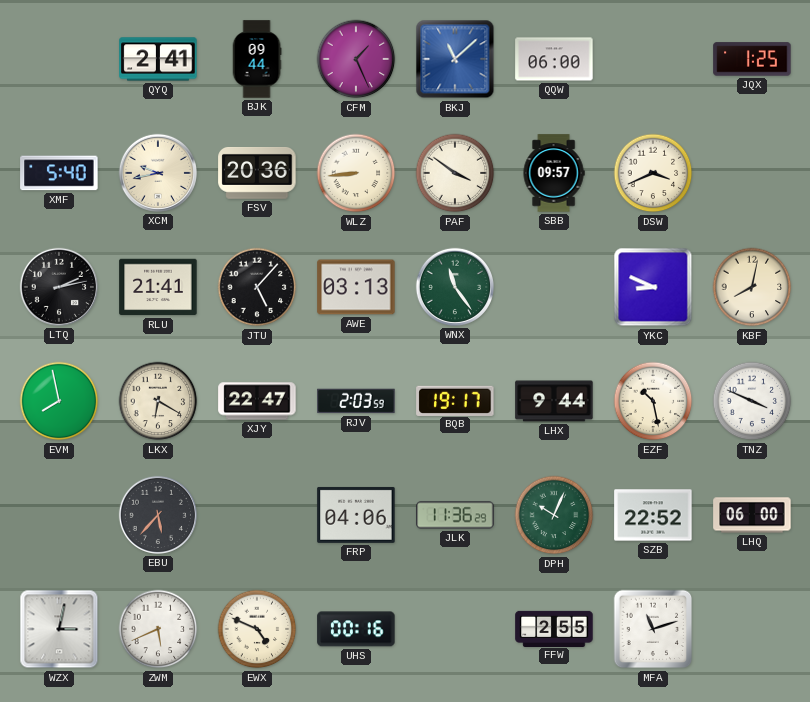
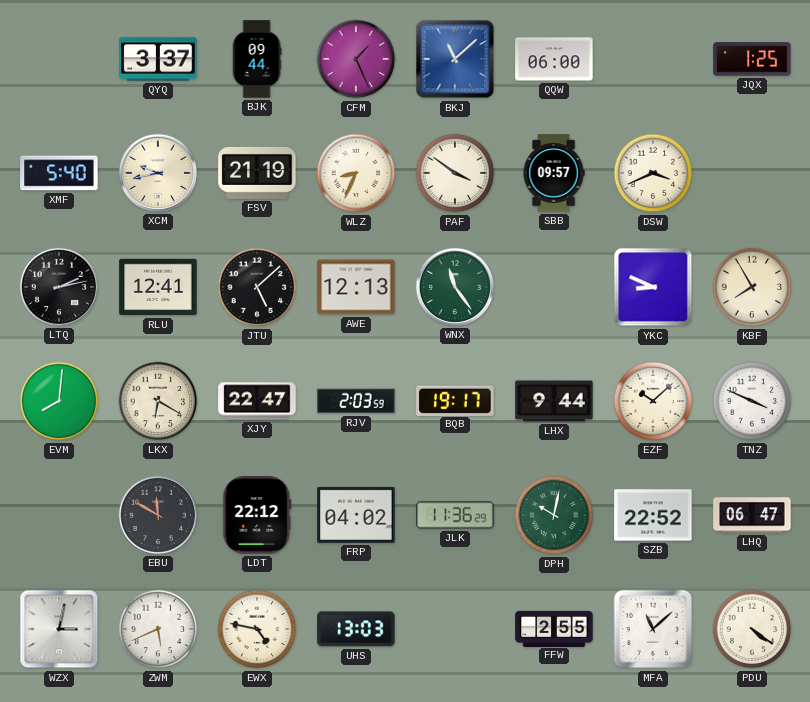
QYQ: 2:41 -> 3:37 (158, 59)
FSV: 20:36 -> 21:19 (257, 173)
WLZ: 8:44 -> 8:34 (356, 173)
RLU: 21:41 -> 12:41 (158, 287)
JTU: 5:07 -> 5:08 (257, 287)
AWE: 03:13 -> 12:13 (356, 287)
KBF: 8:02 -> 7:55 (752, 287)
EVM: 7:58 -> 8:01 (59, 401)
EZF: 10:28 -> 10:08 (653, 401)
EBU: 5:37 -> 11:50 (158, 515)
LDT: none -> 22:12 (257, 515)
FRP: 04:06 -> 04:02 (356, 515)
DPH: 10:04 -> 10:02 (554, 515)
LHQ: 06:00 -> 06:47 (752, 515)
EWX: 4:49 -> 4:47 (257, 629)
UHS: 00:16 -> 13:03 (356, 629)
MFA: 11:12 -> 11:08 (653, 629)
PDU: none -> 4:21 (752, 629)
